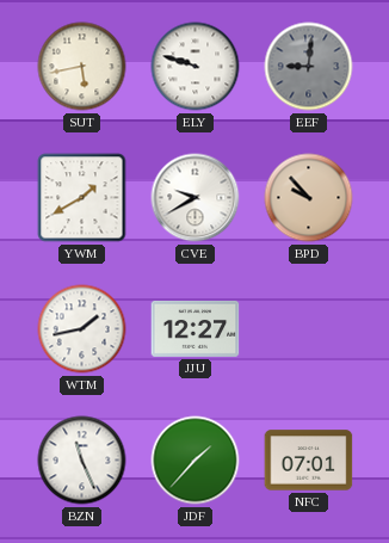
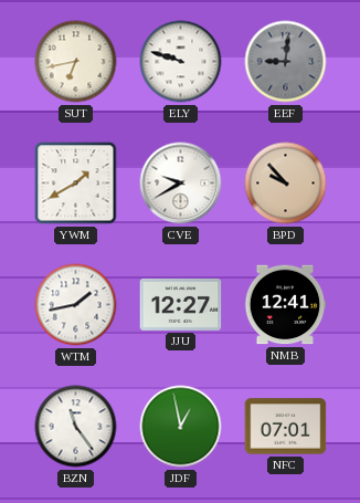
SUT: 5:43 -> 6:43 (76, 62)
NMB: none -> 12:41 (285, 305)
BZN: 11:26 -> 11:24 (76, 427)
JDF: 1:37 -> 12:58 (181, 427)
